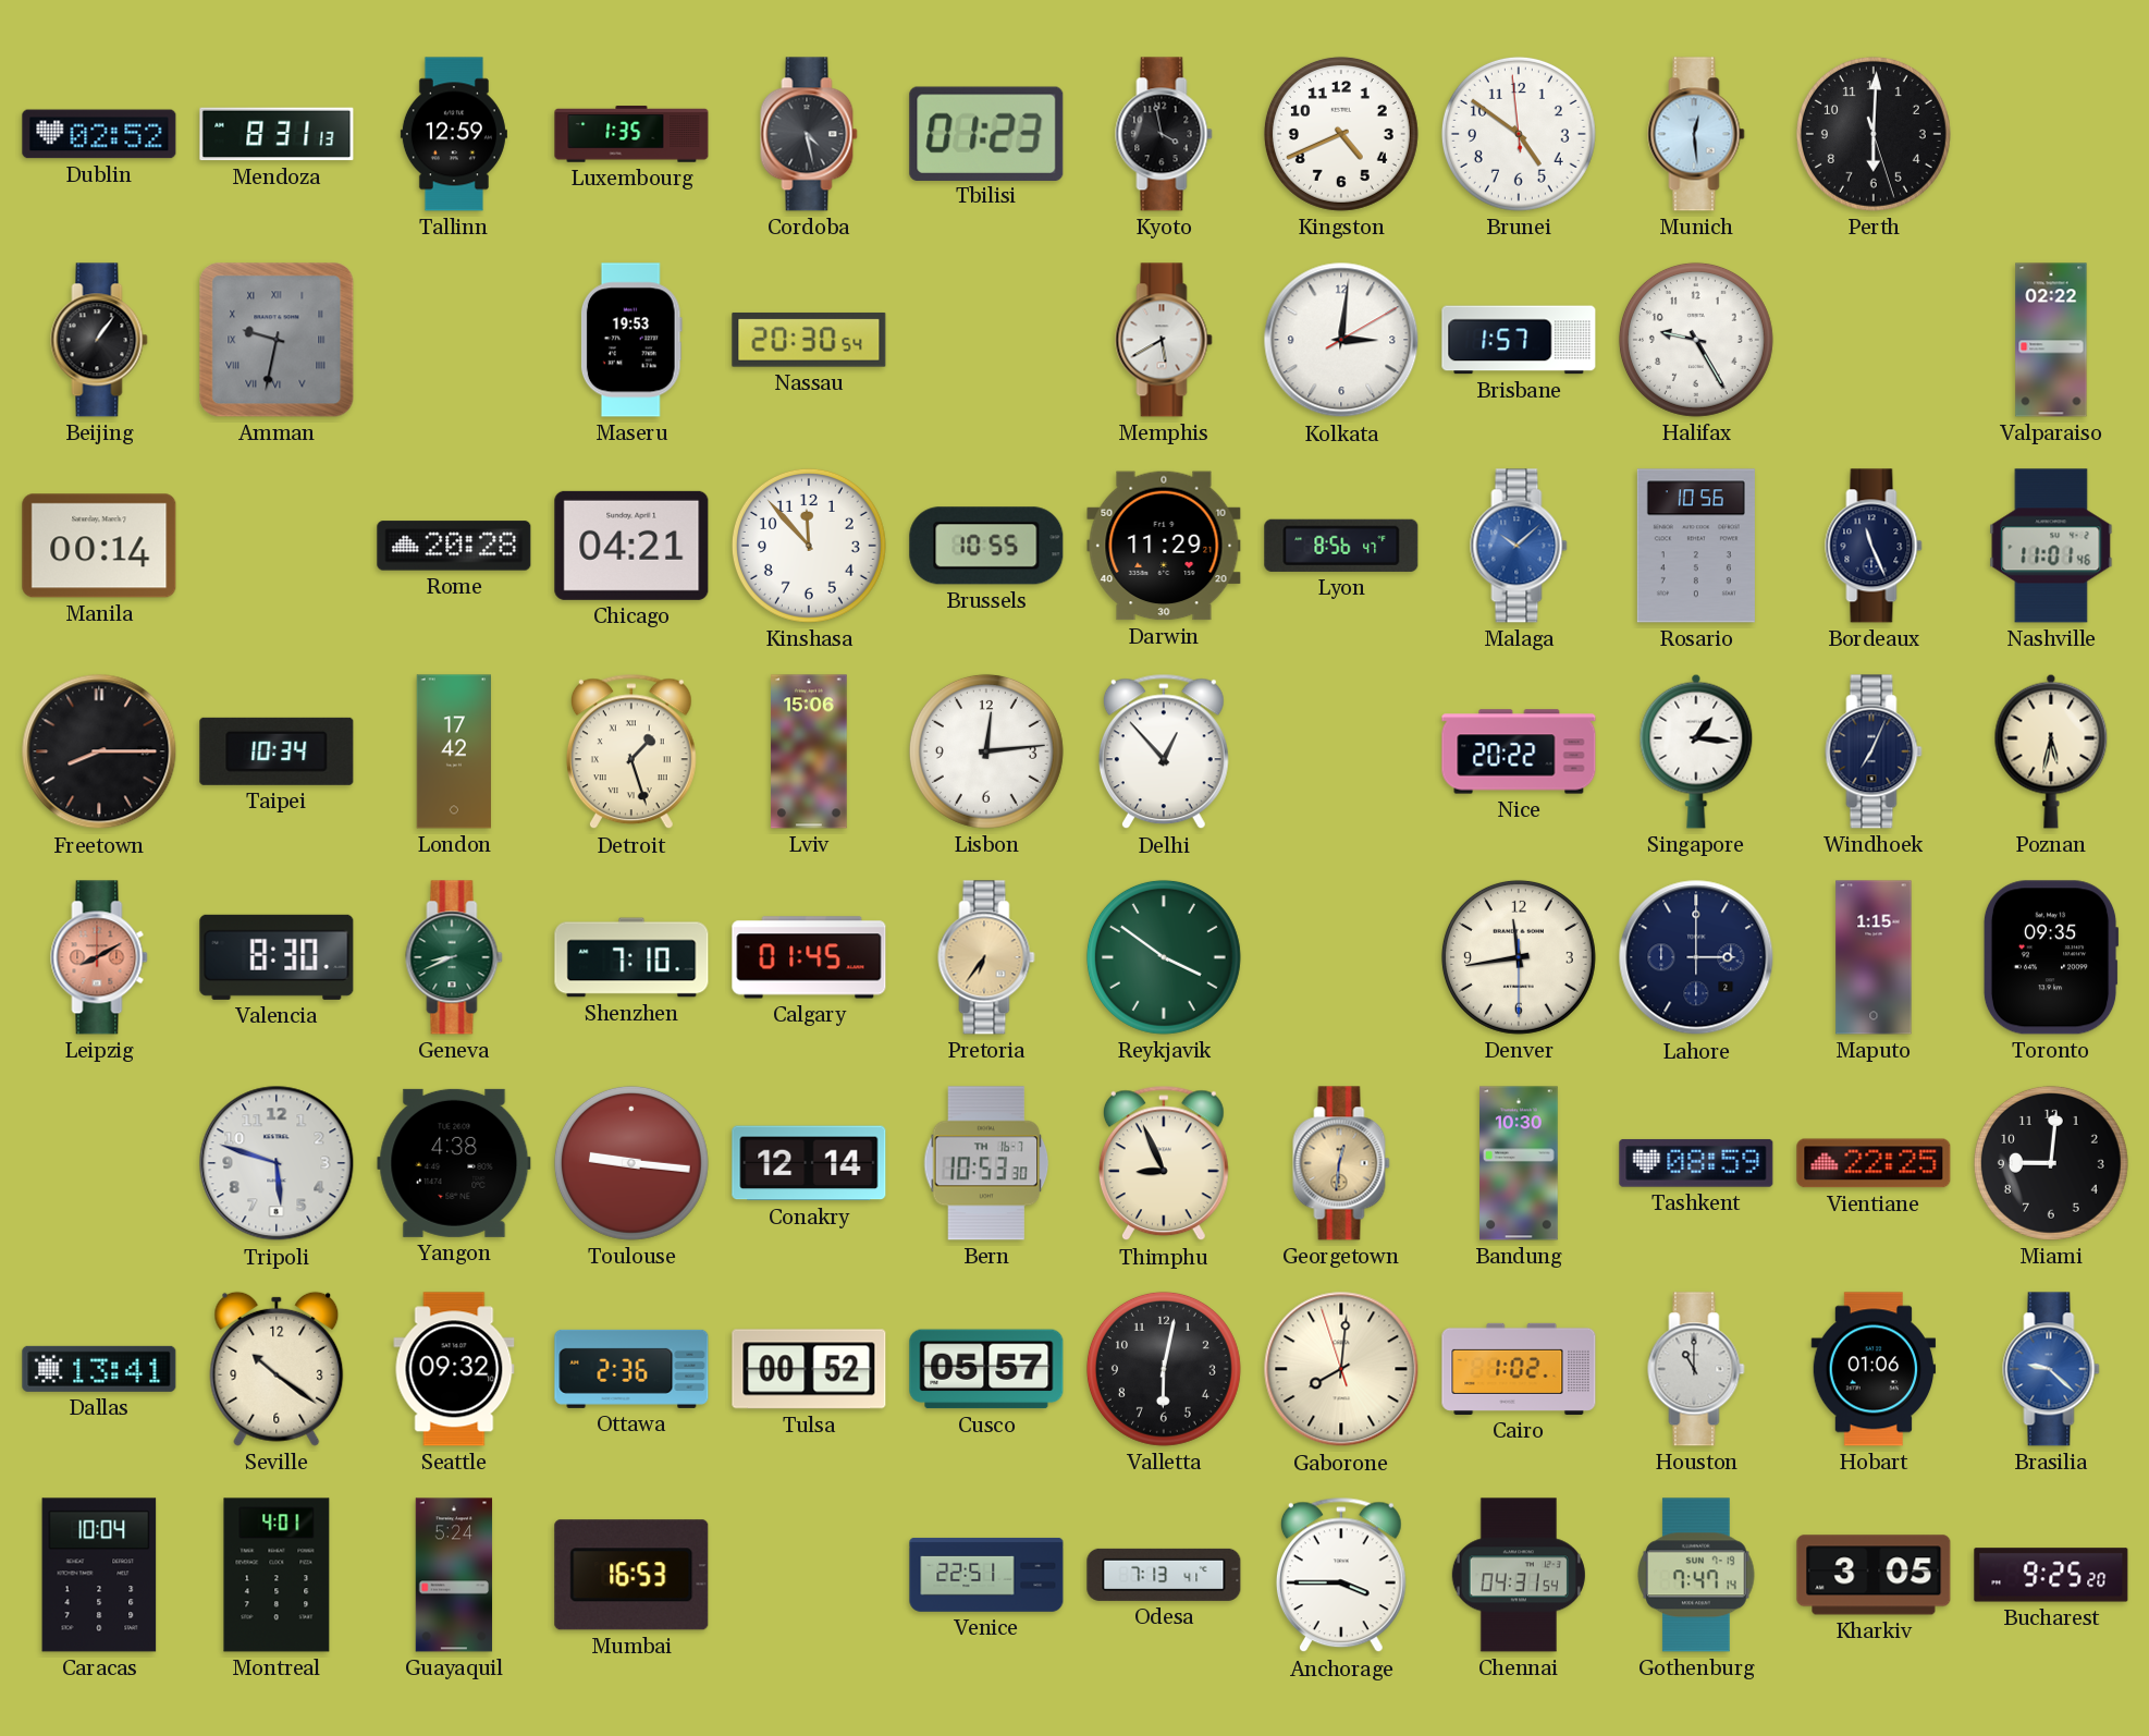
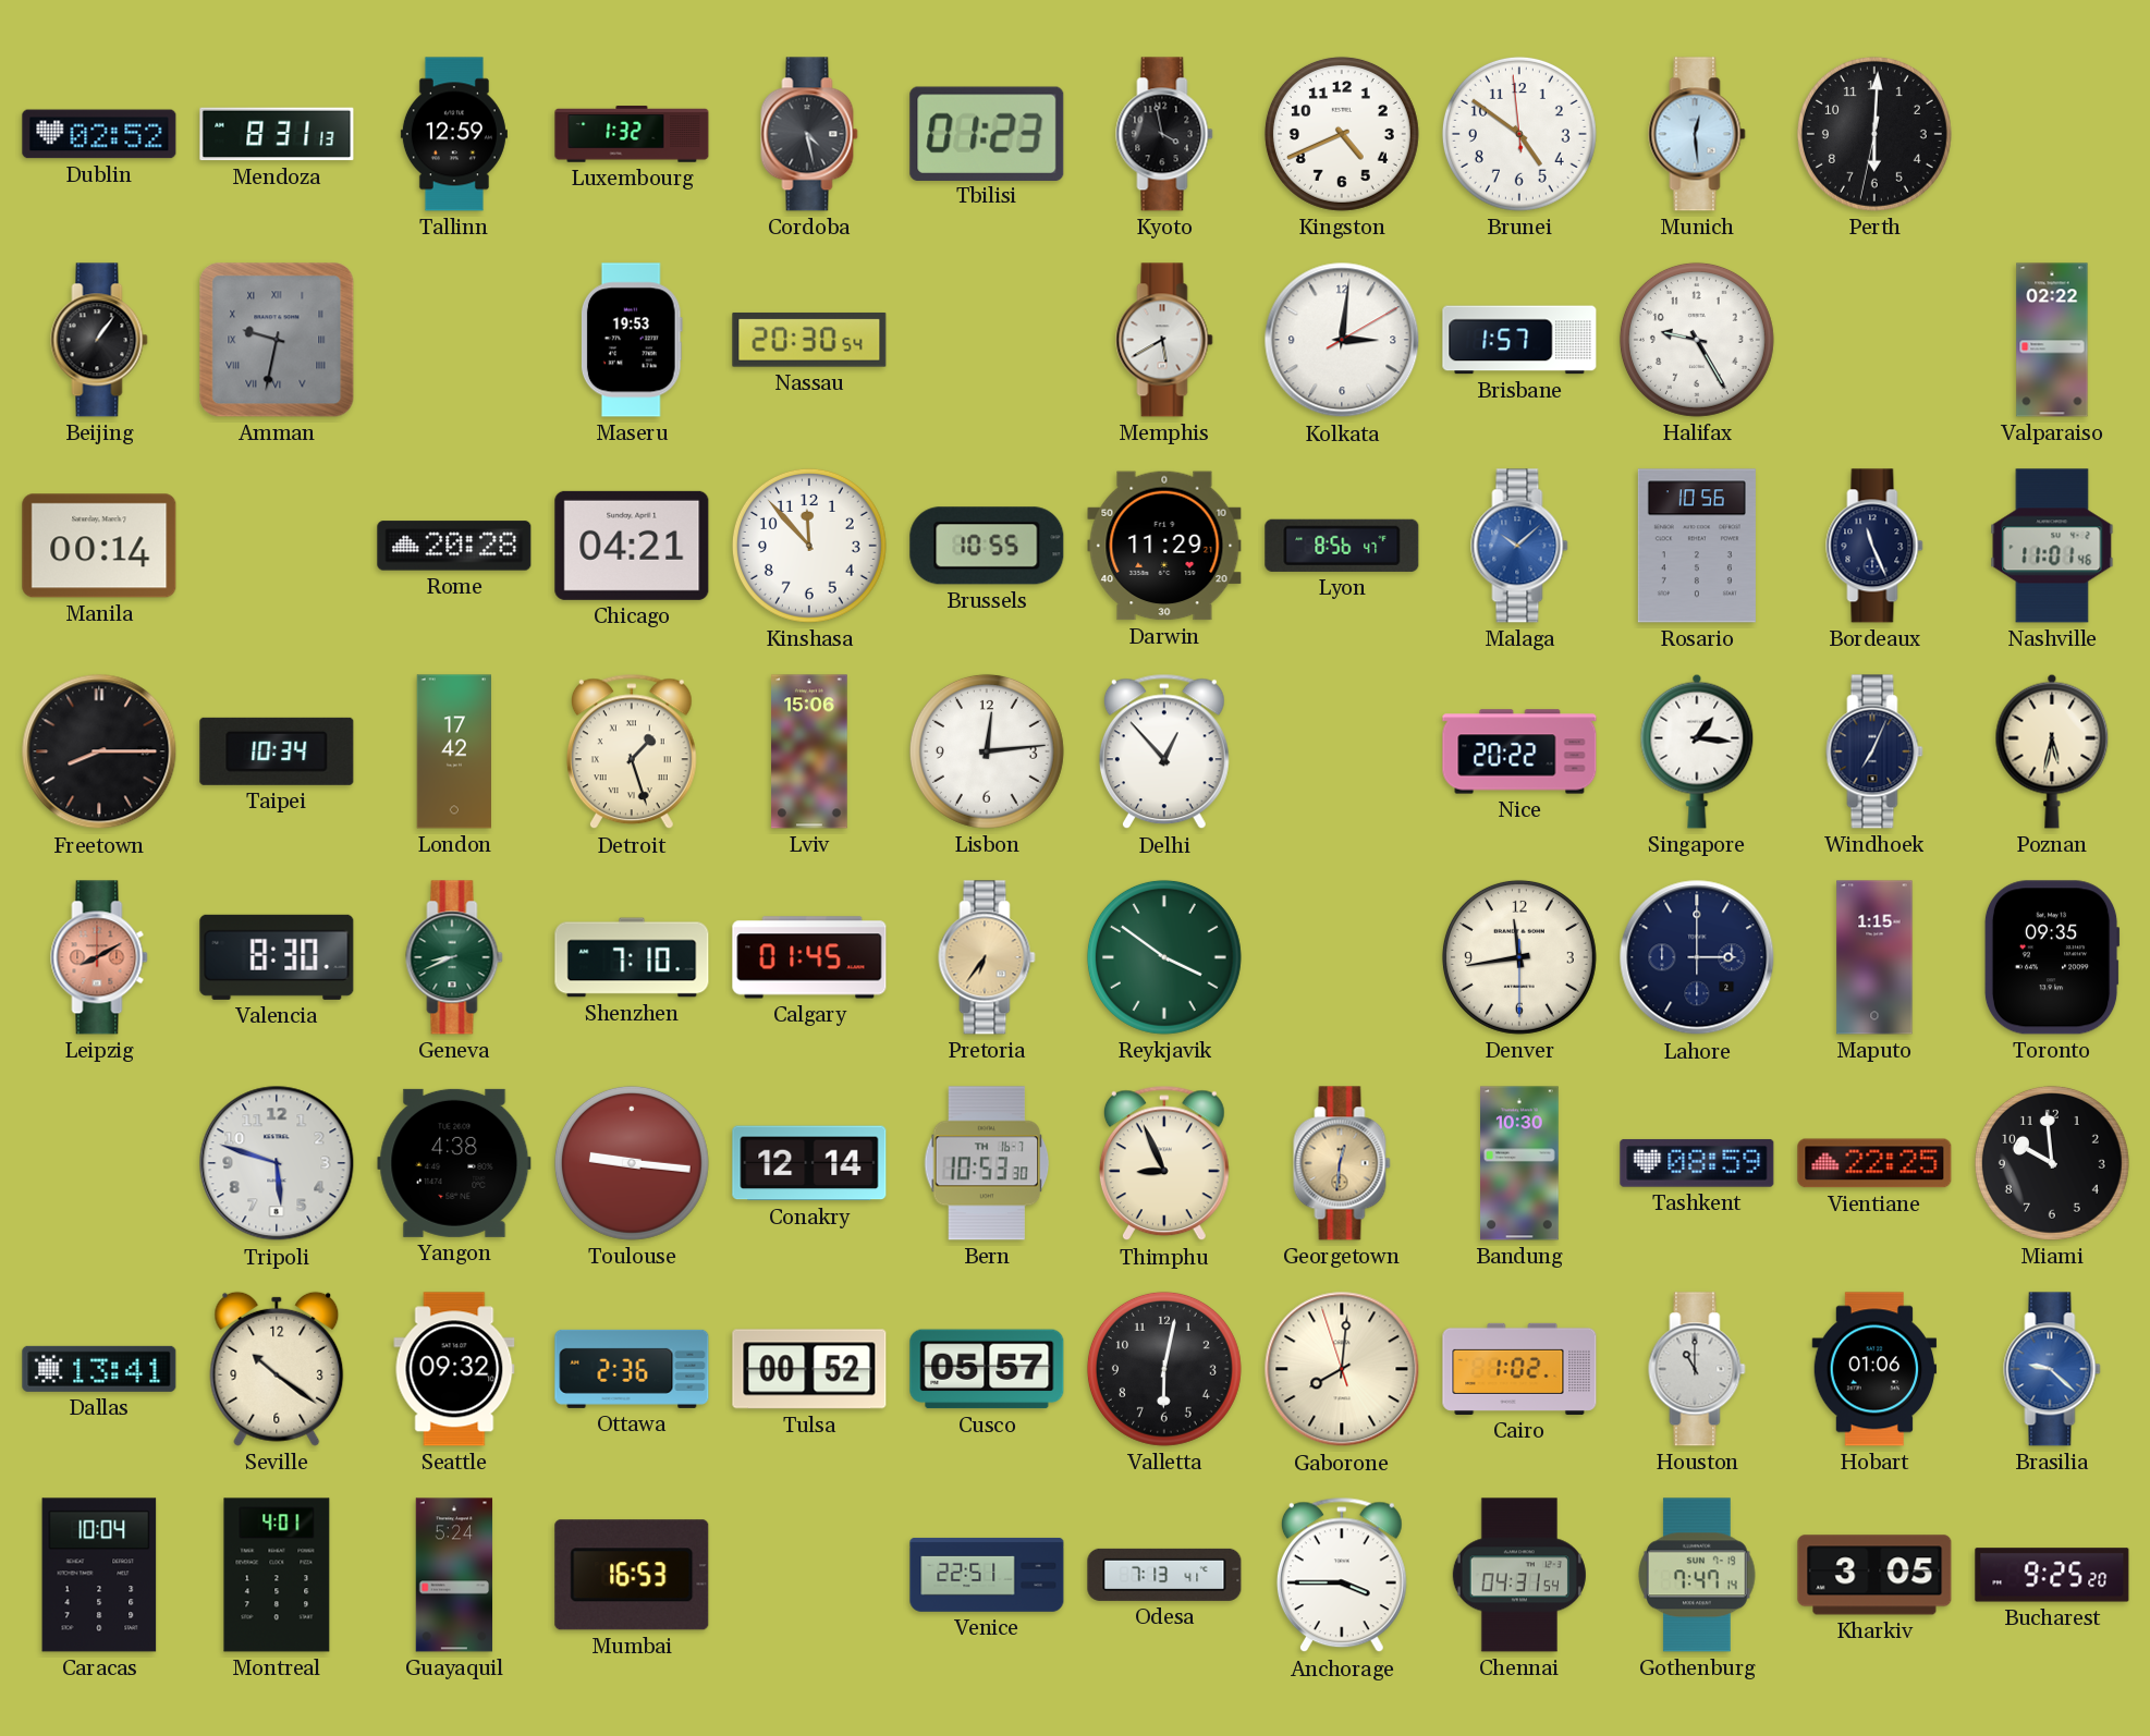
Luxembourg: 1:35 -> 1:32 (632, 134)
Perth: 6:00:27 -> 6:00:32 (1874, 134)
Miami: 9:01 -> 9:59 (2052, 1163)
